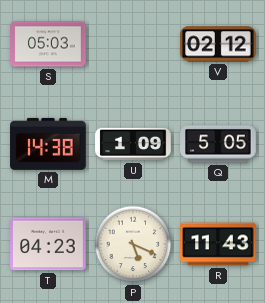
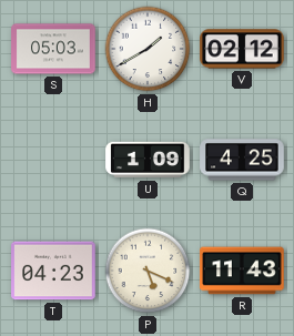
H: none -> 1:40 (148, 49)
M: 14:38 -> none (48, 144)
Q: 5:05 -> 4:25 (242, 160)
